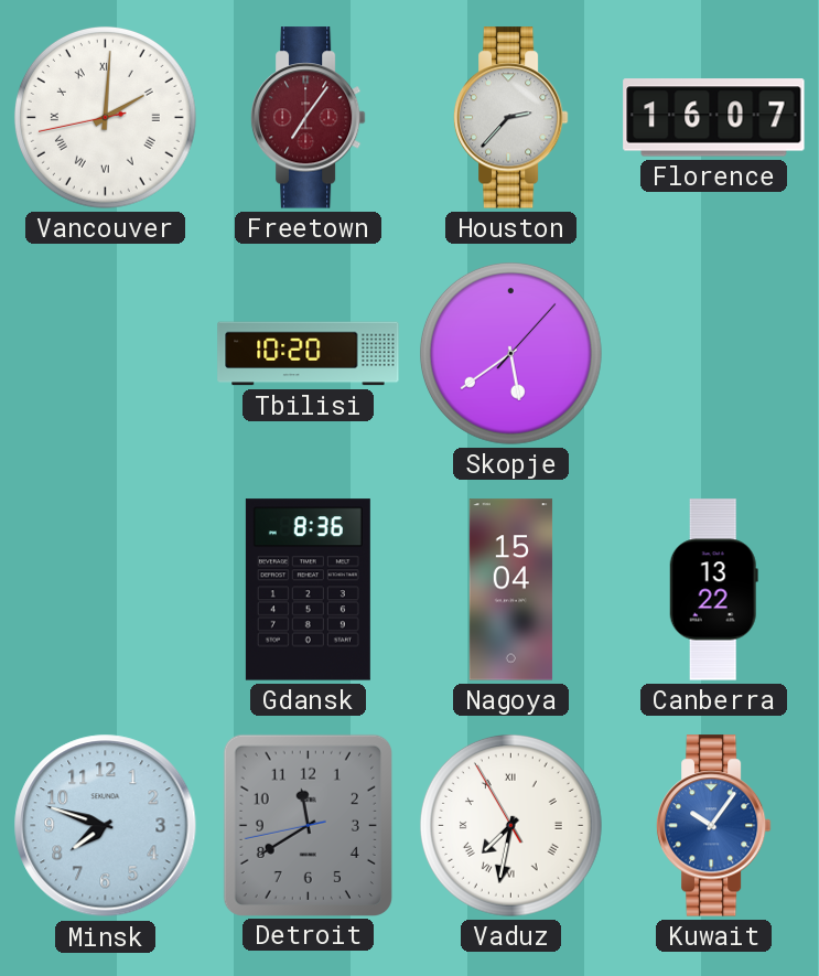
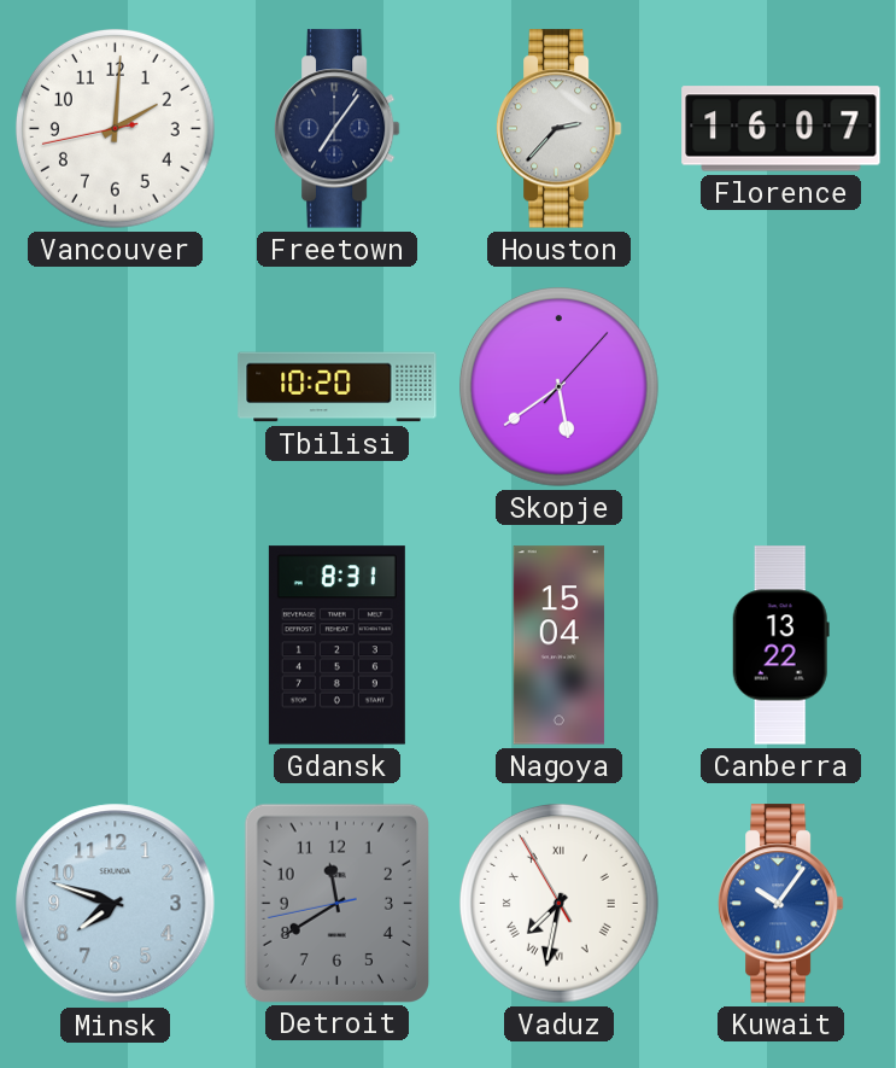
Vancouver numerals: Roman -> Arabic (115, 128)
Freetown dial: burgundy -> navy (336, 129)
Gdansk: 8:36 -> 8:31 (336, 646)
